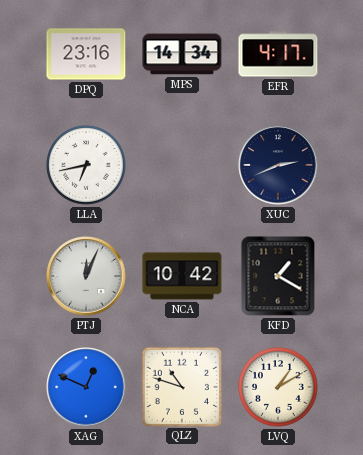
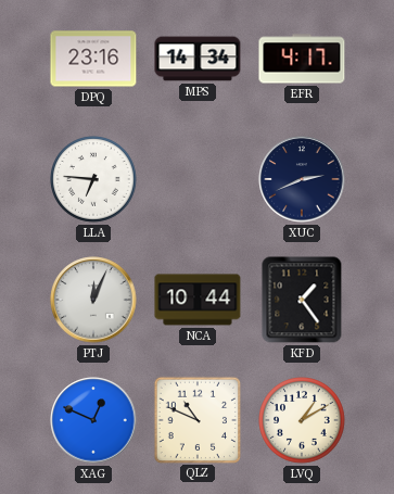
LLA: 6:43 -> 6:46 (94, 180)
NCA: 10:42 -> 10:44 (198, 300)
KFD: 1:20 -> 1:24 (302, 300)
QLZ: 10:48 -> 10:49 (196, 419)
